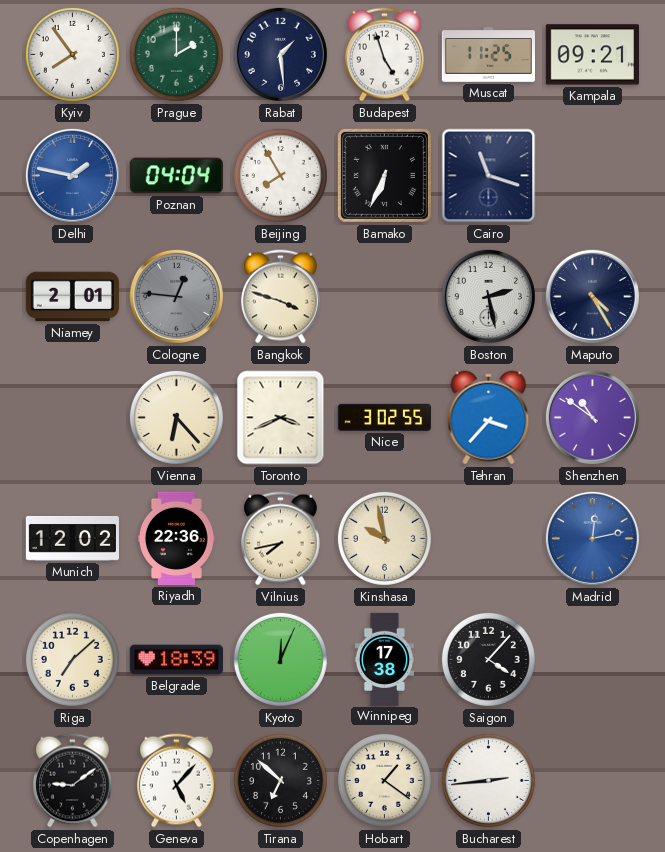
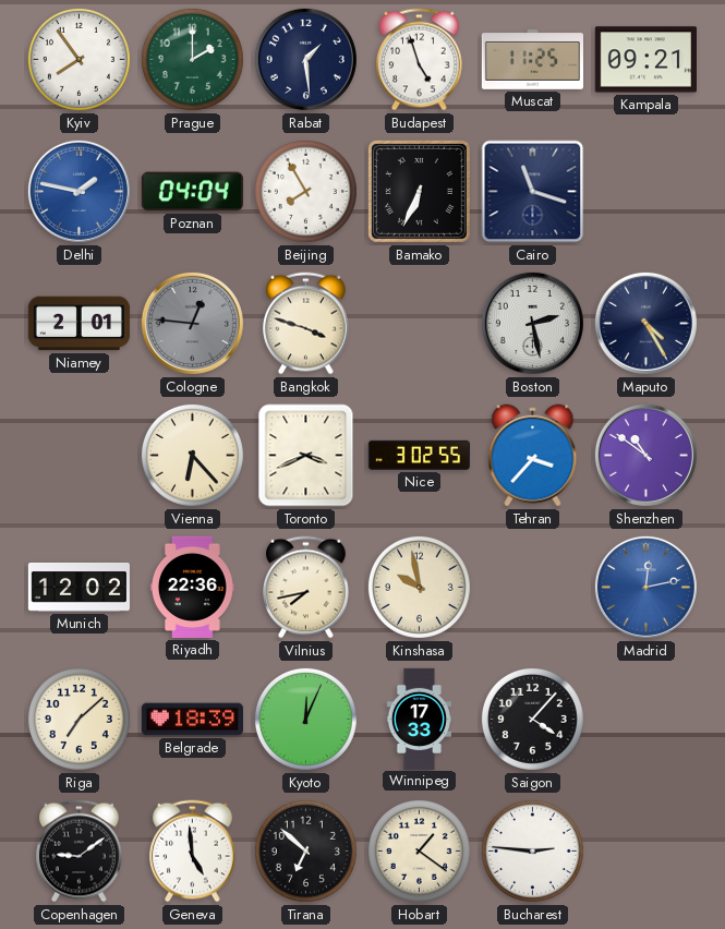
Winnipeg: 17:38 -> 17:33 (419, 719)
Geneva: 5:07 -> 4:59 (193, 852)
Bucharest: 2:44 -> 2:46 (532, 850)
